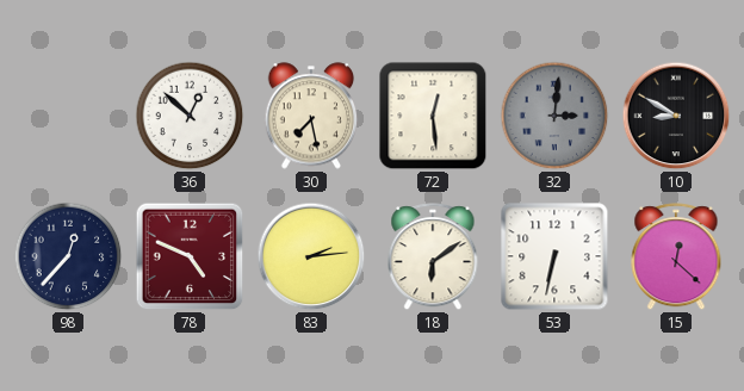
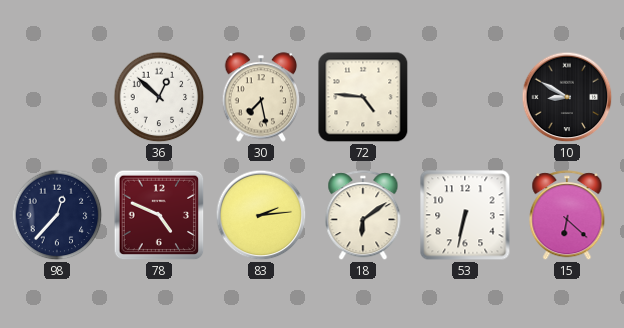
72: 12:29 -> 4:46 (363, 97)
32: 3:01 -> none (554, 116)
15: 12:22 -> 6:22 (567, 216)
